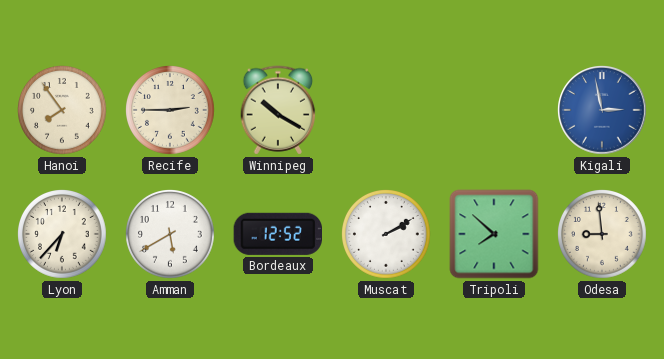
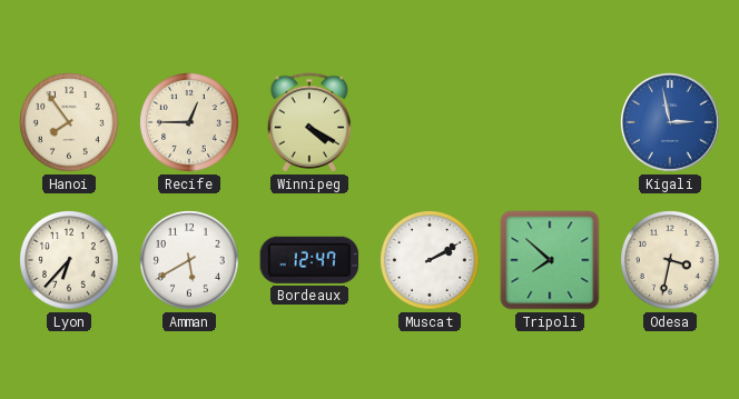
Recife: 2:45 -> 12:45 (190, 123)
Winnipeg: 10:20 -> 4:20 (309, 122)
Bordeaux: 12:52 -> 12:47 (308, 260)
Odesa: 8:59 -> 3:32 (671, 261)
